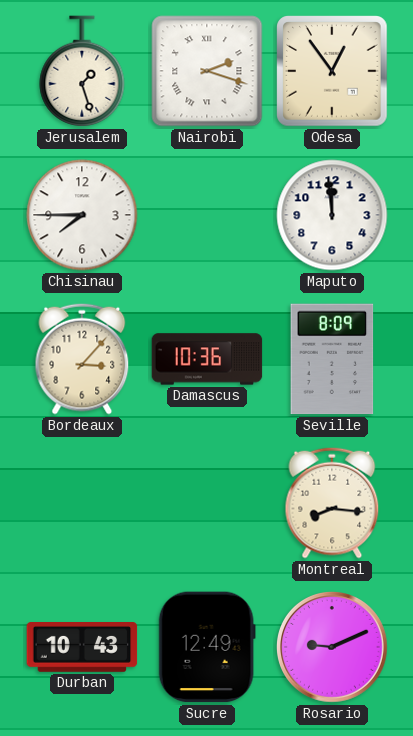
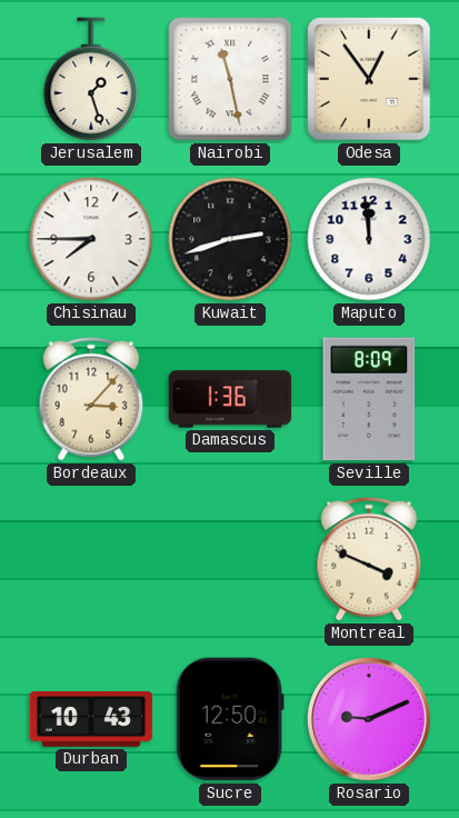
Nairobi: 2:18 -> 11:28 (230, 79)
Kuwait: none -> 2:42 (230, 239)
Damascus: 10:36 -> 1:36 (230, 399)
Montreal: 8:16 -> 3:49 (369, 559)
Sucre: 12:49 -> 12:50 (230, 719)
